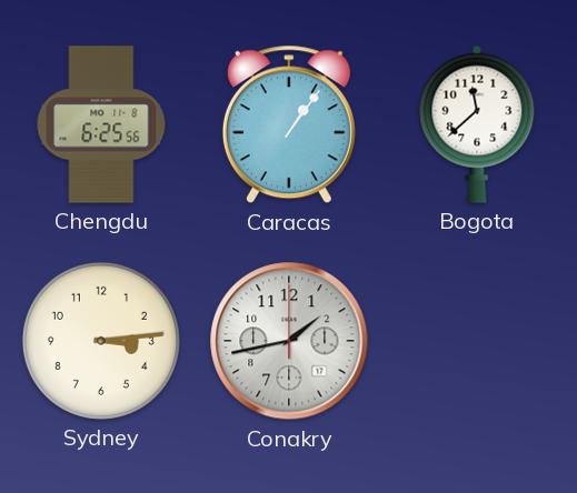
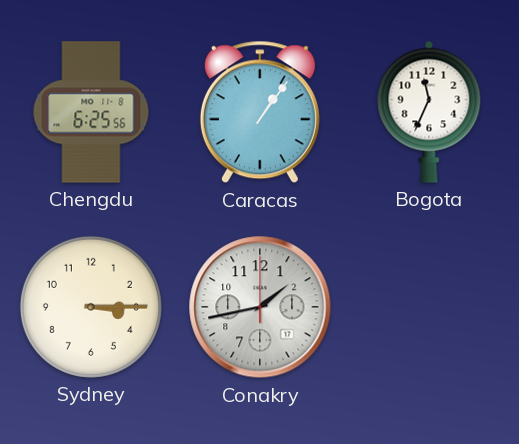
Bogota: 11:38 -> 11:34 (429, 112)
Sydney: 3:14 -> 3:15 (91, 307)
